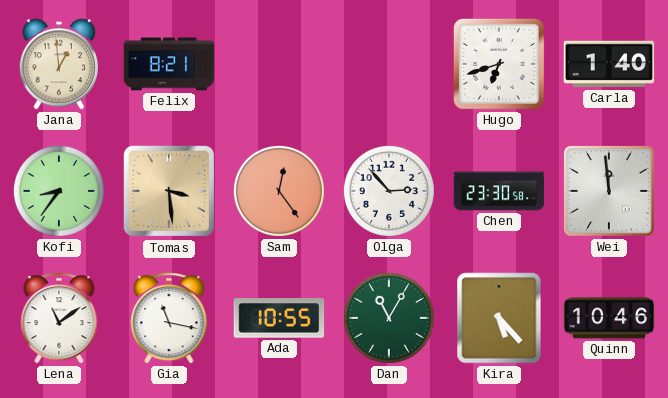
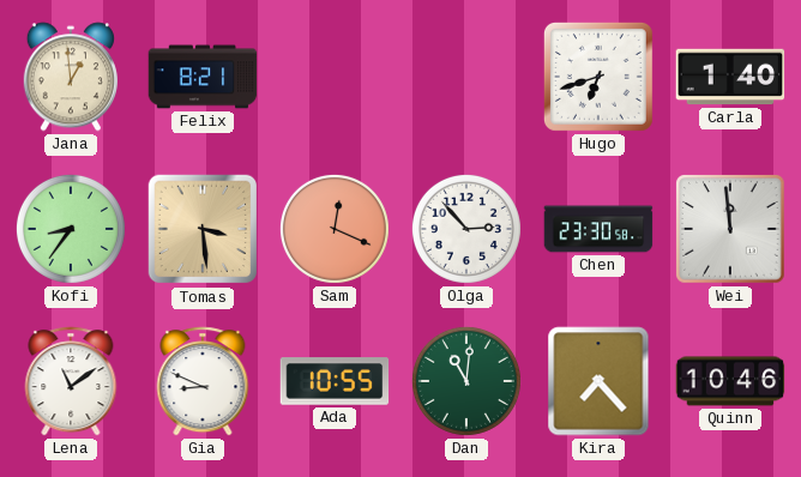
Sam: 12:24 -> 12:19 (335, 229)
Gia: 11:17 -> 8:49 (203, 381)
Dan: 11:05 -> 11:01 (466, 381)
Kira: 5:23 -> 7:23 (598, 381)
